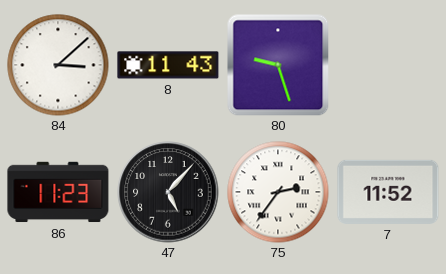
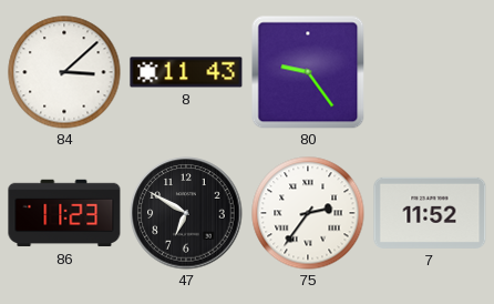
80: 9:27 -> 9:24 (308, 72)
47: 5:07 -> 6:50 (186, 213)
